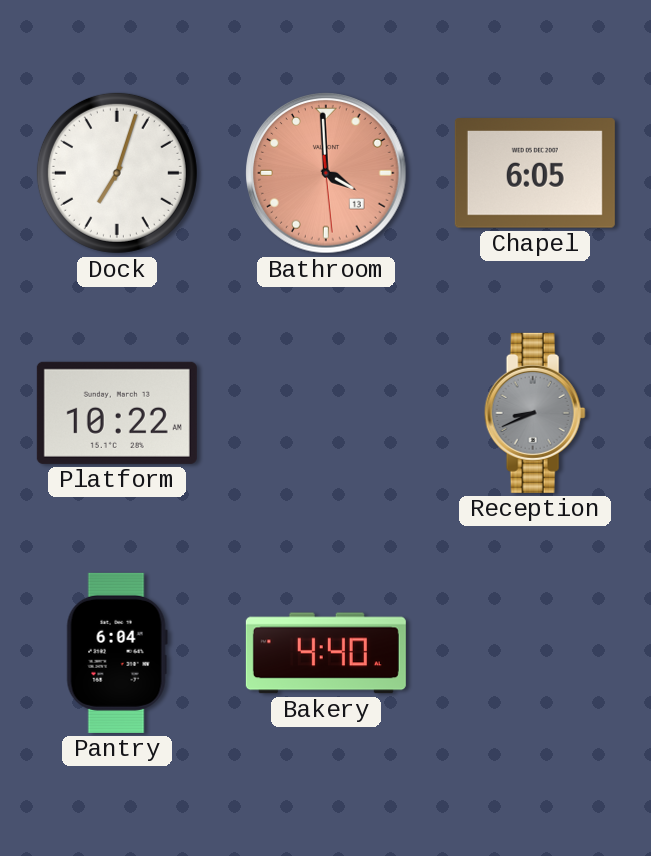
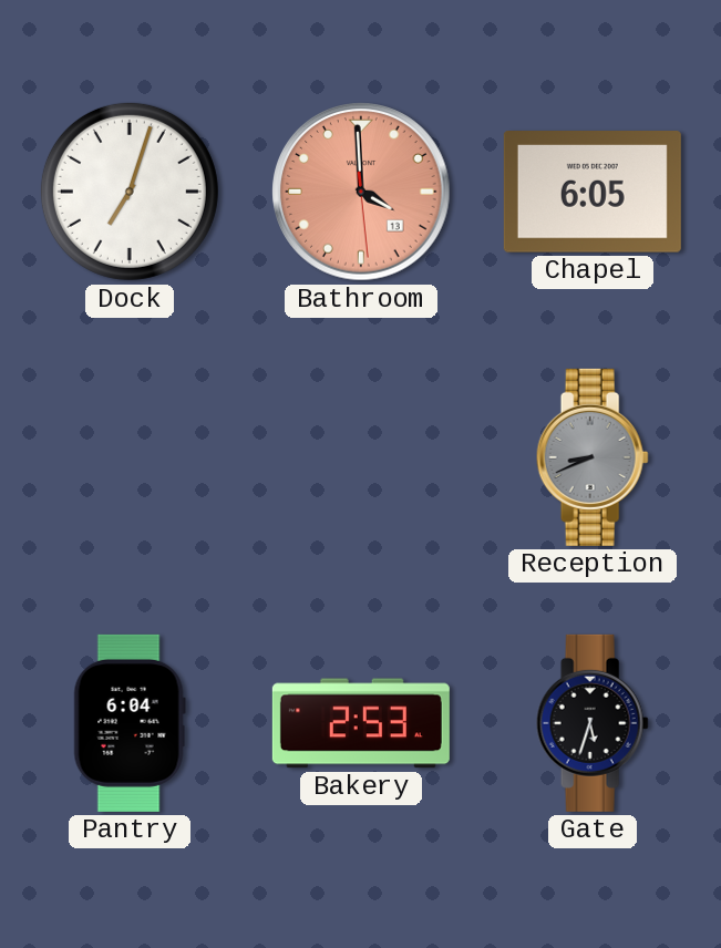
Platform: 10:22 -> none (117, 413)
Bakery: 4:40 -> 2:53 (361, 723)
Gate: none -> 5:33 (593, 723)
